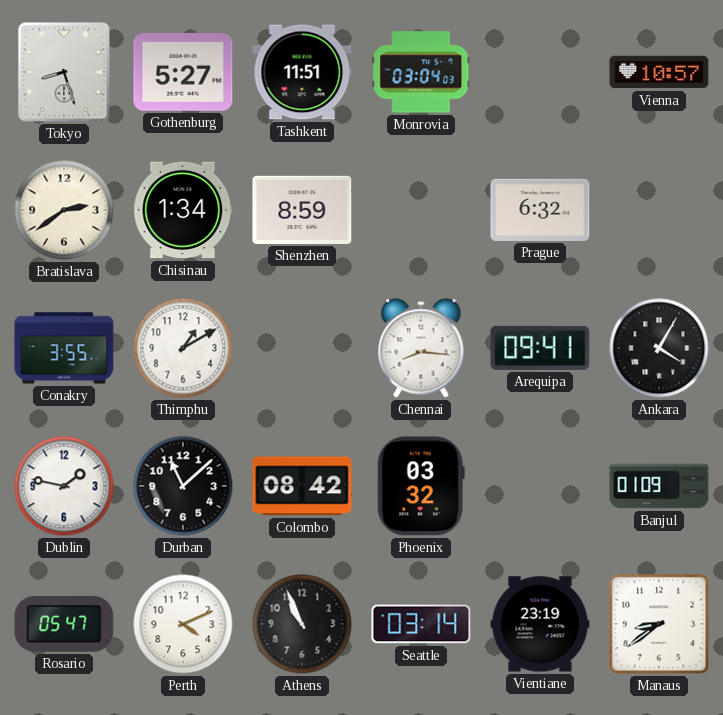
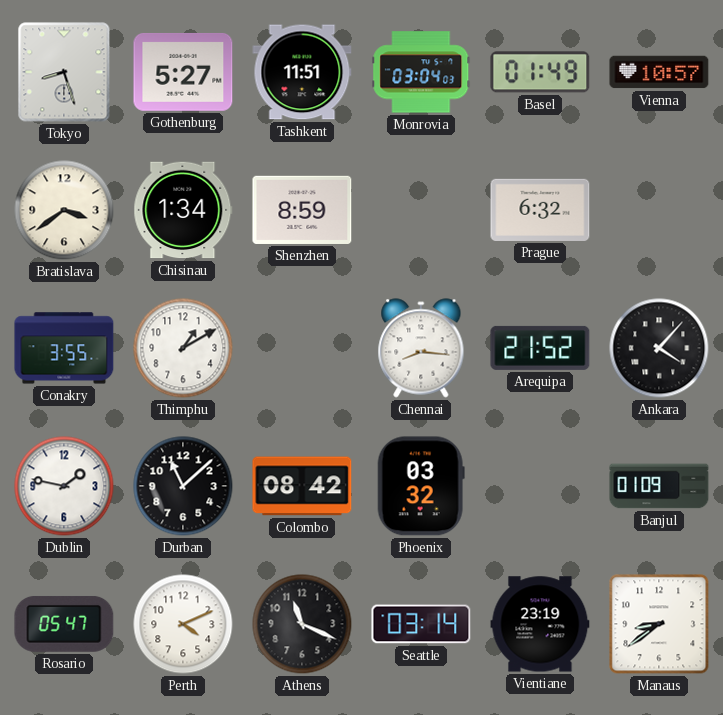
Basel: none -> 01:49 (540, 72)
Bratislava: 2:39 -> 3:39 (64, 210)
Arequipa: 09:41 -> 21:52 (540, 348)
Ankara: 4:05 -> 4:07 (659, 348)
Athens: 10:56 -> 11:19 (302, 624)
